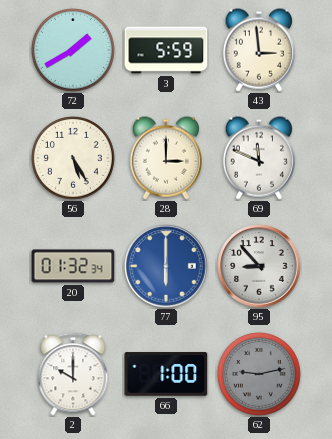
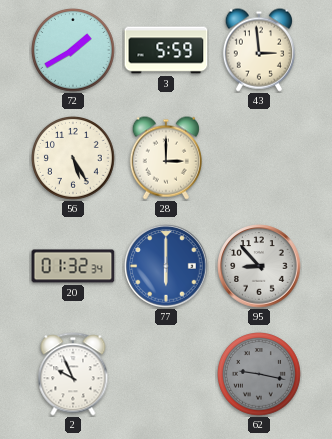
69: 11:49 -> none (259, 158)
2: 10:00 -> 9:56 (73, 374)
66: 1:00 -> none (166, 374)
62: 9:13 -> 9:17 (260, 375)
